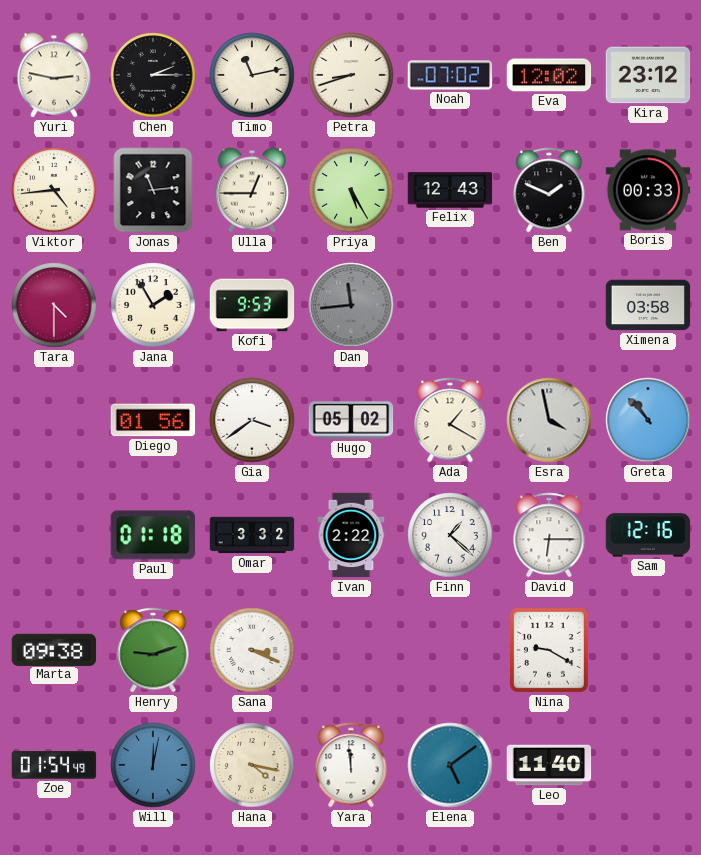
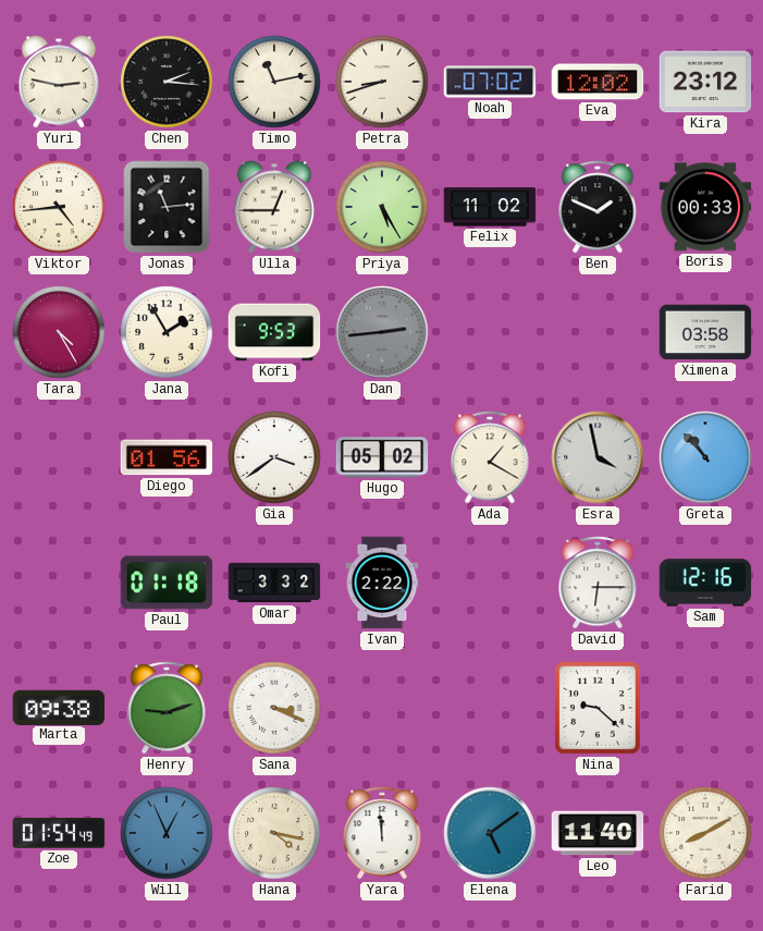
Chen: 2:15 -> 2:16 (167, 82)
Felix: 12:43 -> 11:02 (490, 207)
Tara: 4:30 -> 4:25 (59, 332)
Dan: 11:44 -> 2:44 (382, 332)
Finn: 1:22 -> none (450, 535)
Nina: 9:20 -> 9:22 (599, 709)
Will: 12:02 -> 12:56 (167, 833)
Farid: none -> 8:10 (705, 833)
